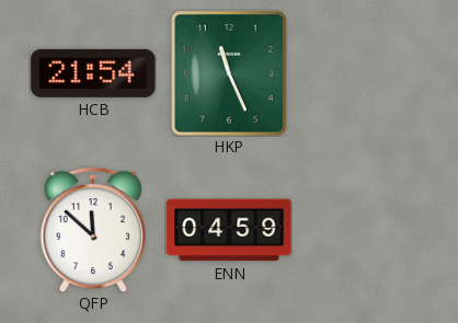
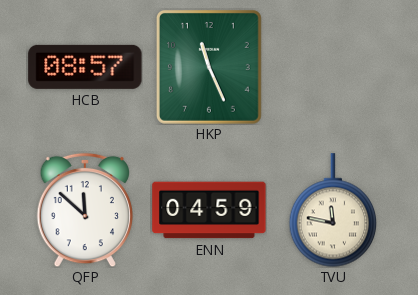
HCB: 21:54 -> 08:57 (85, 67)
TVU: none -> 11:47 (333, 210)
